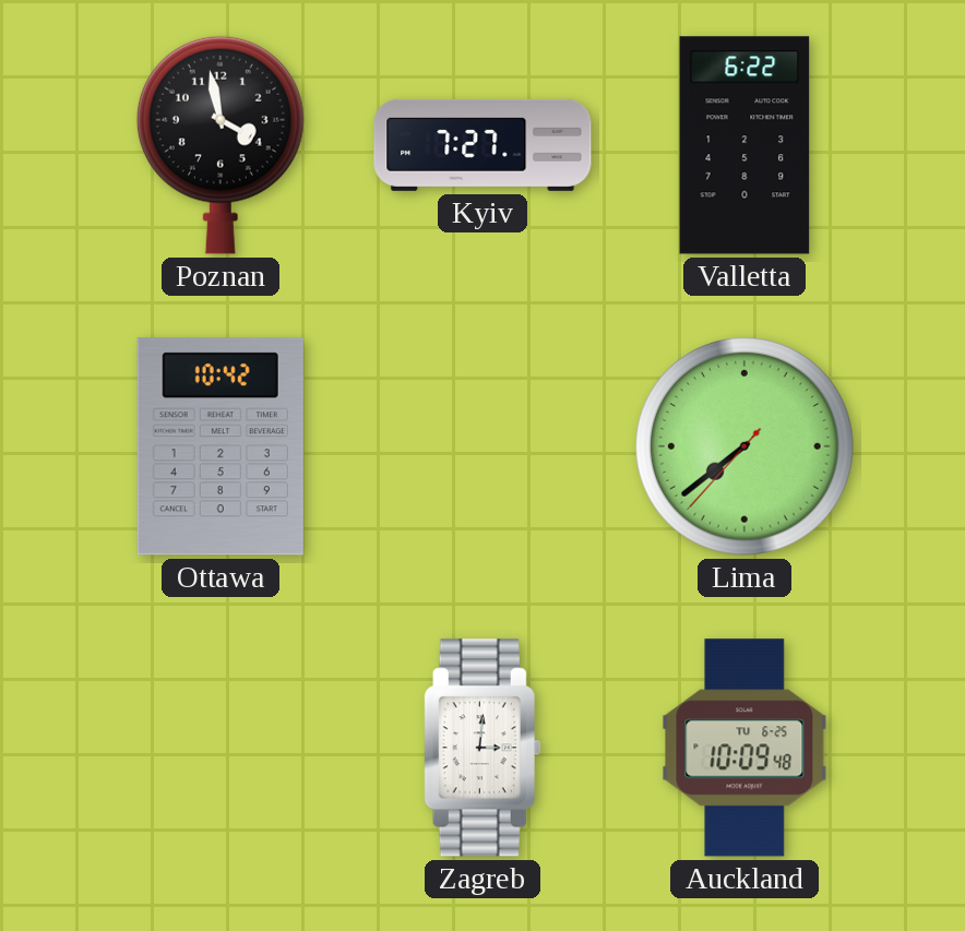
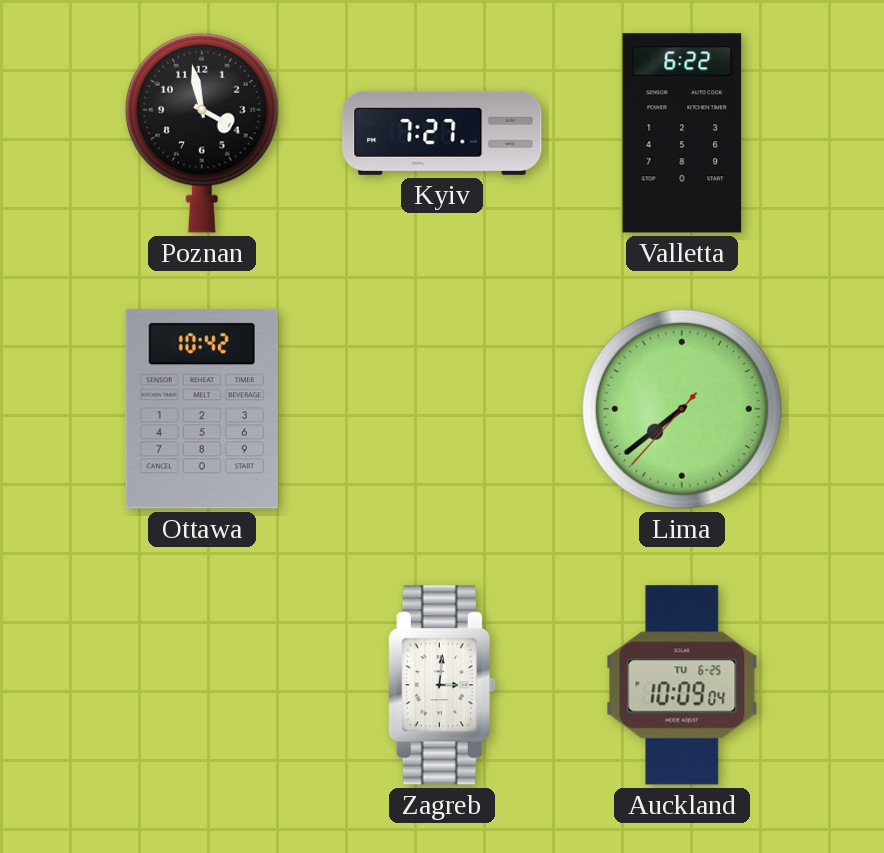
Auckland: 10:09:48 -> 10:09:04 (682, 685)
